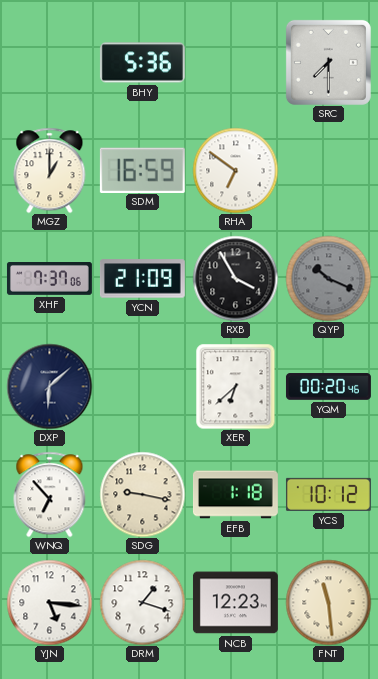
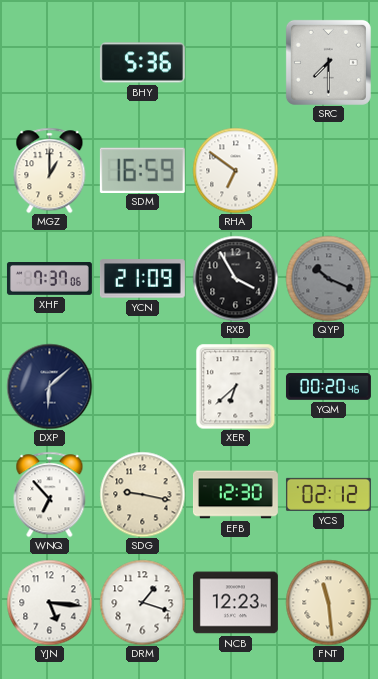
EFB: 1:18 -> 12:30 (235, 495)
YCS: 10:12 -> 02:12 (328, 494)
